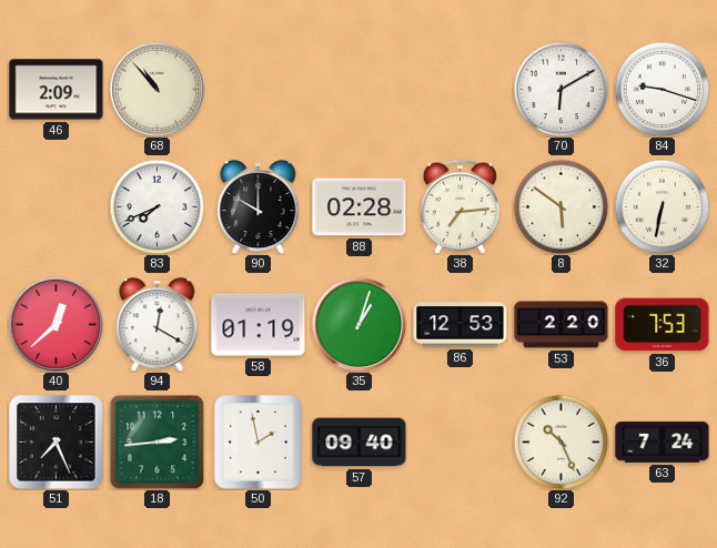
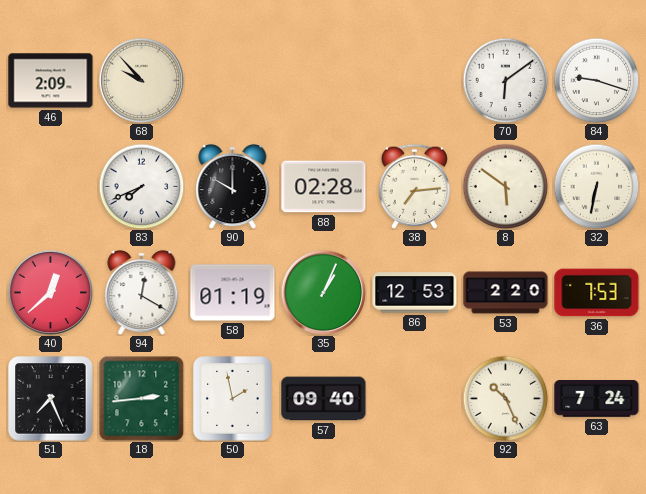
68: 10:53 -> 9:53 (141, 80)
70: 6:10 -> 6:09 (505, 80)
35: 1:03 -> 1:04 (323, 292)
